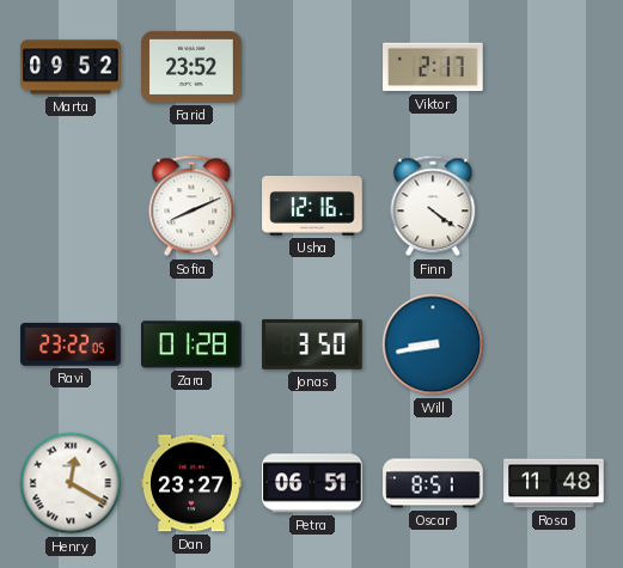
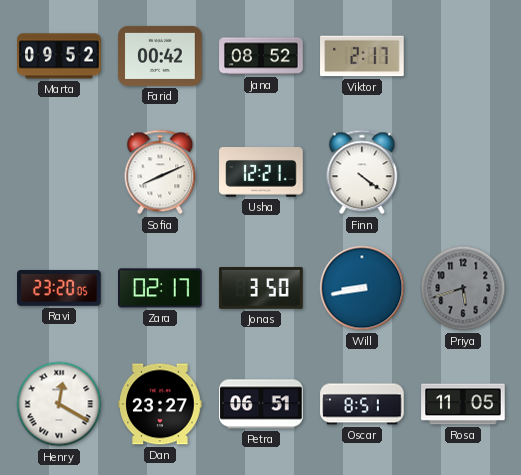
Farid: 23:52 -> 00:42 (160, 56)
Jana: none -> 08:52 (261, 56)
Usha: 12:16 -> 12:21 (261, 172)
Ravi: 23:22 -> 23:20 (59, 288)
Zara: 01:28 -> 02:17 (160, 288)
Priya: none -> 5:42 (463, 288)
Rosa: 11:48 -> 11:05 (463, 404)
